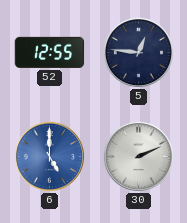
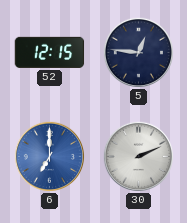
52: 12:55 -> 12:15 (50, 52)
6: 5:00 -> 7:00 (49, 156)
